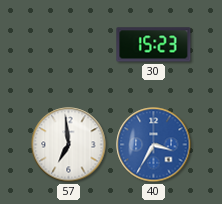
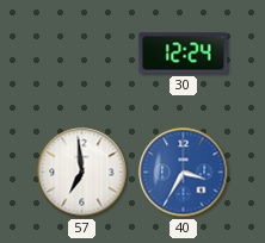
30: 15:23 -> 12:24 (184, 54)
